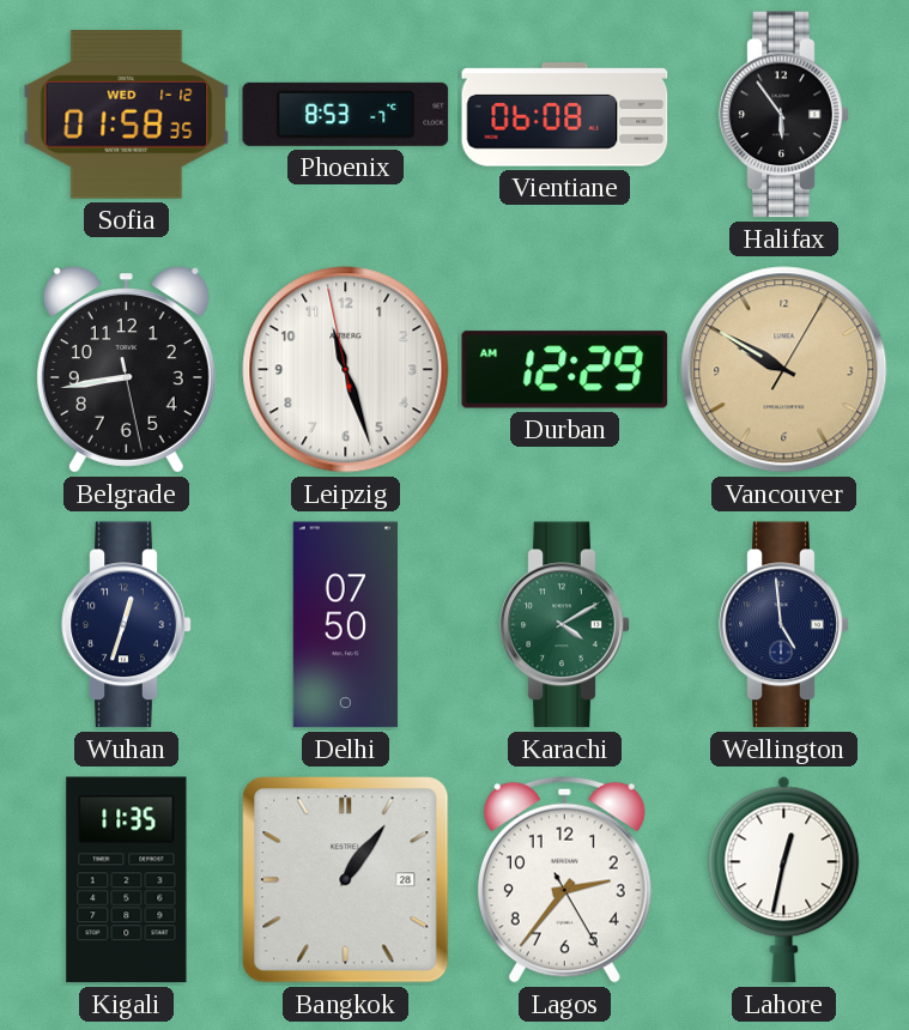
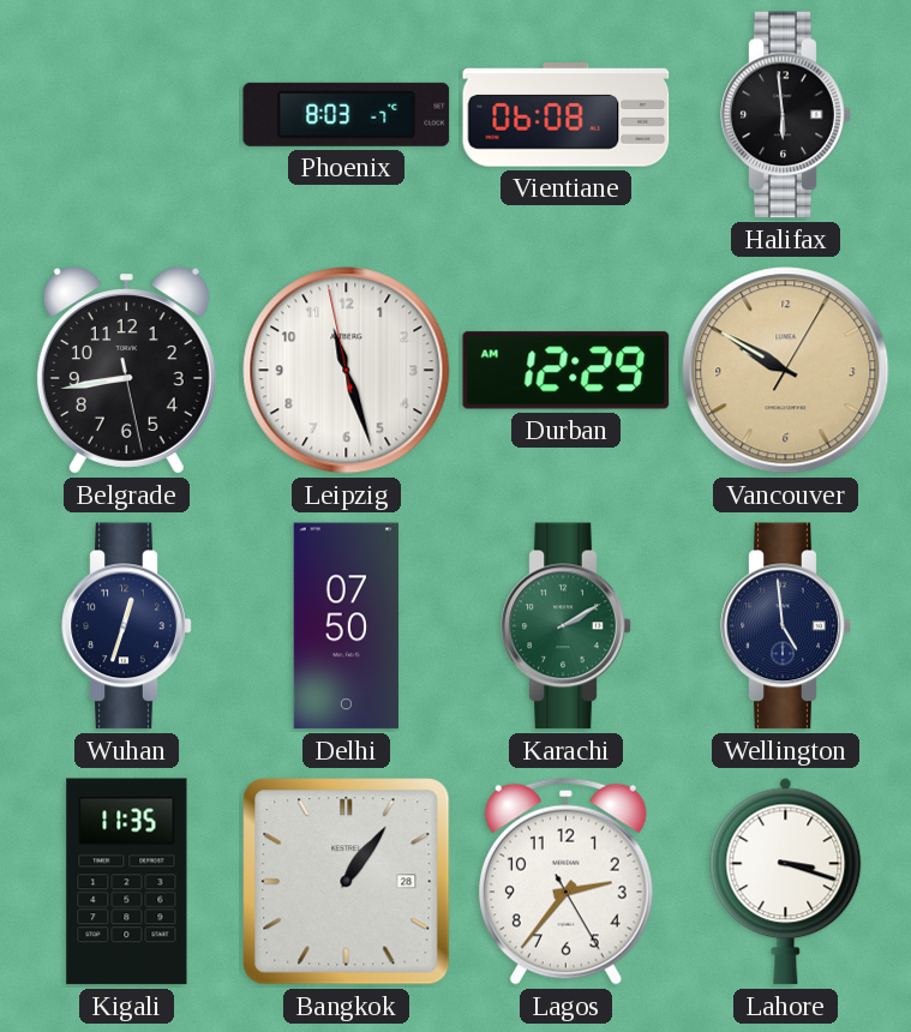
Sofia: 01:58 -> none (127, 115)
Phoenix: 8:53 -> 8:03 (347, 114)
Halifax: 5:54 -> 5:59 (786, 115)
Karachi: 4:10 -> 2:10 (567, 626)
Lahore: 12:32 -> 3:18 (786, 882)
